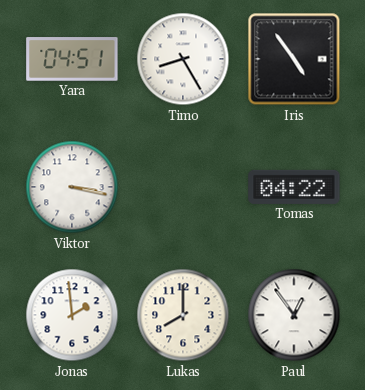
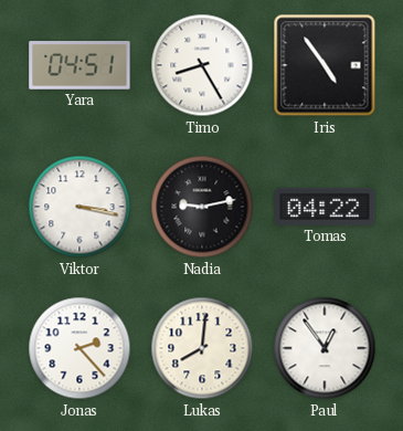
Nadia: none -> 9:13 (202, 207)
Jonas: 1:59 -> 2:23 (79, 348)
Lukas: 8:00 -> 8:01 (202, 348)
